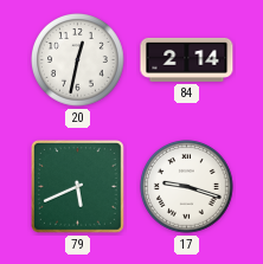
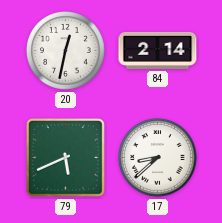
17: 9:18 -> 8:38 (158, 158)
